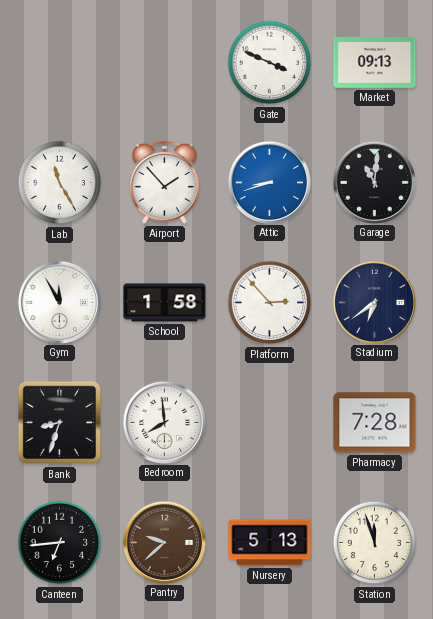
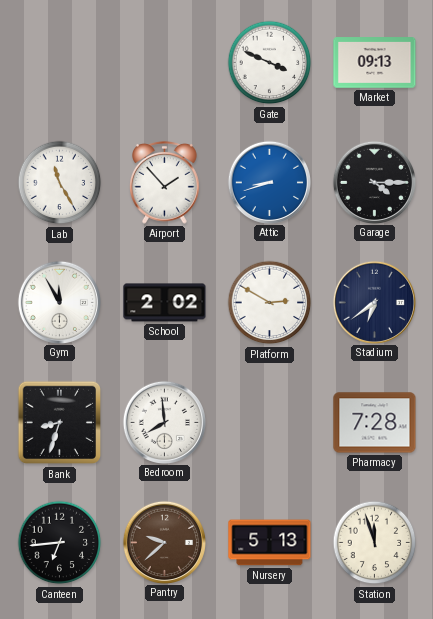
Garage: 11:01 -> 4:15 (374, 182)
School: 1:58 -> 2:02 (165, 303)
Platform: 2:53 -> 2:50 (270, 303)
